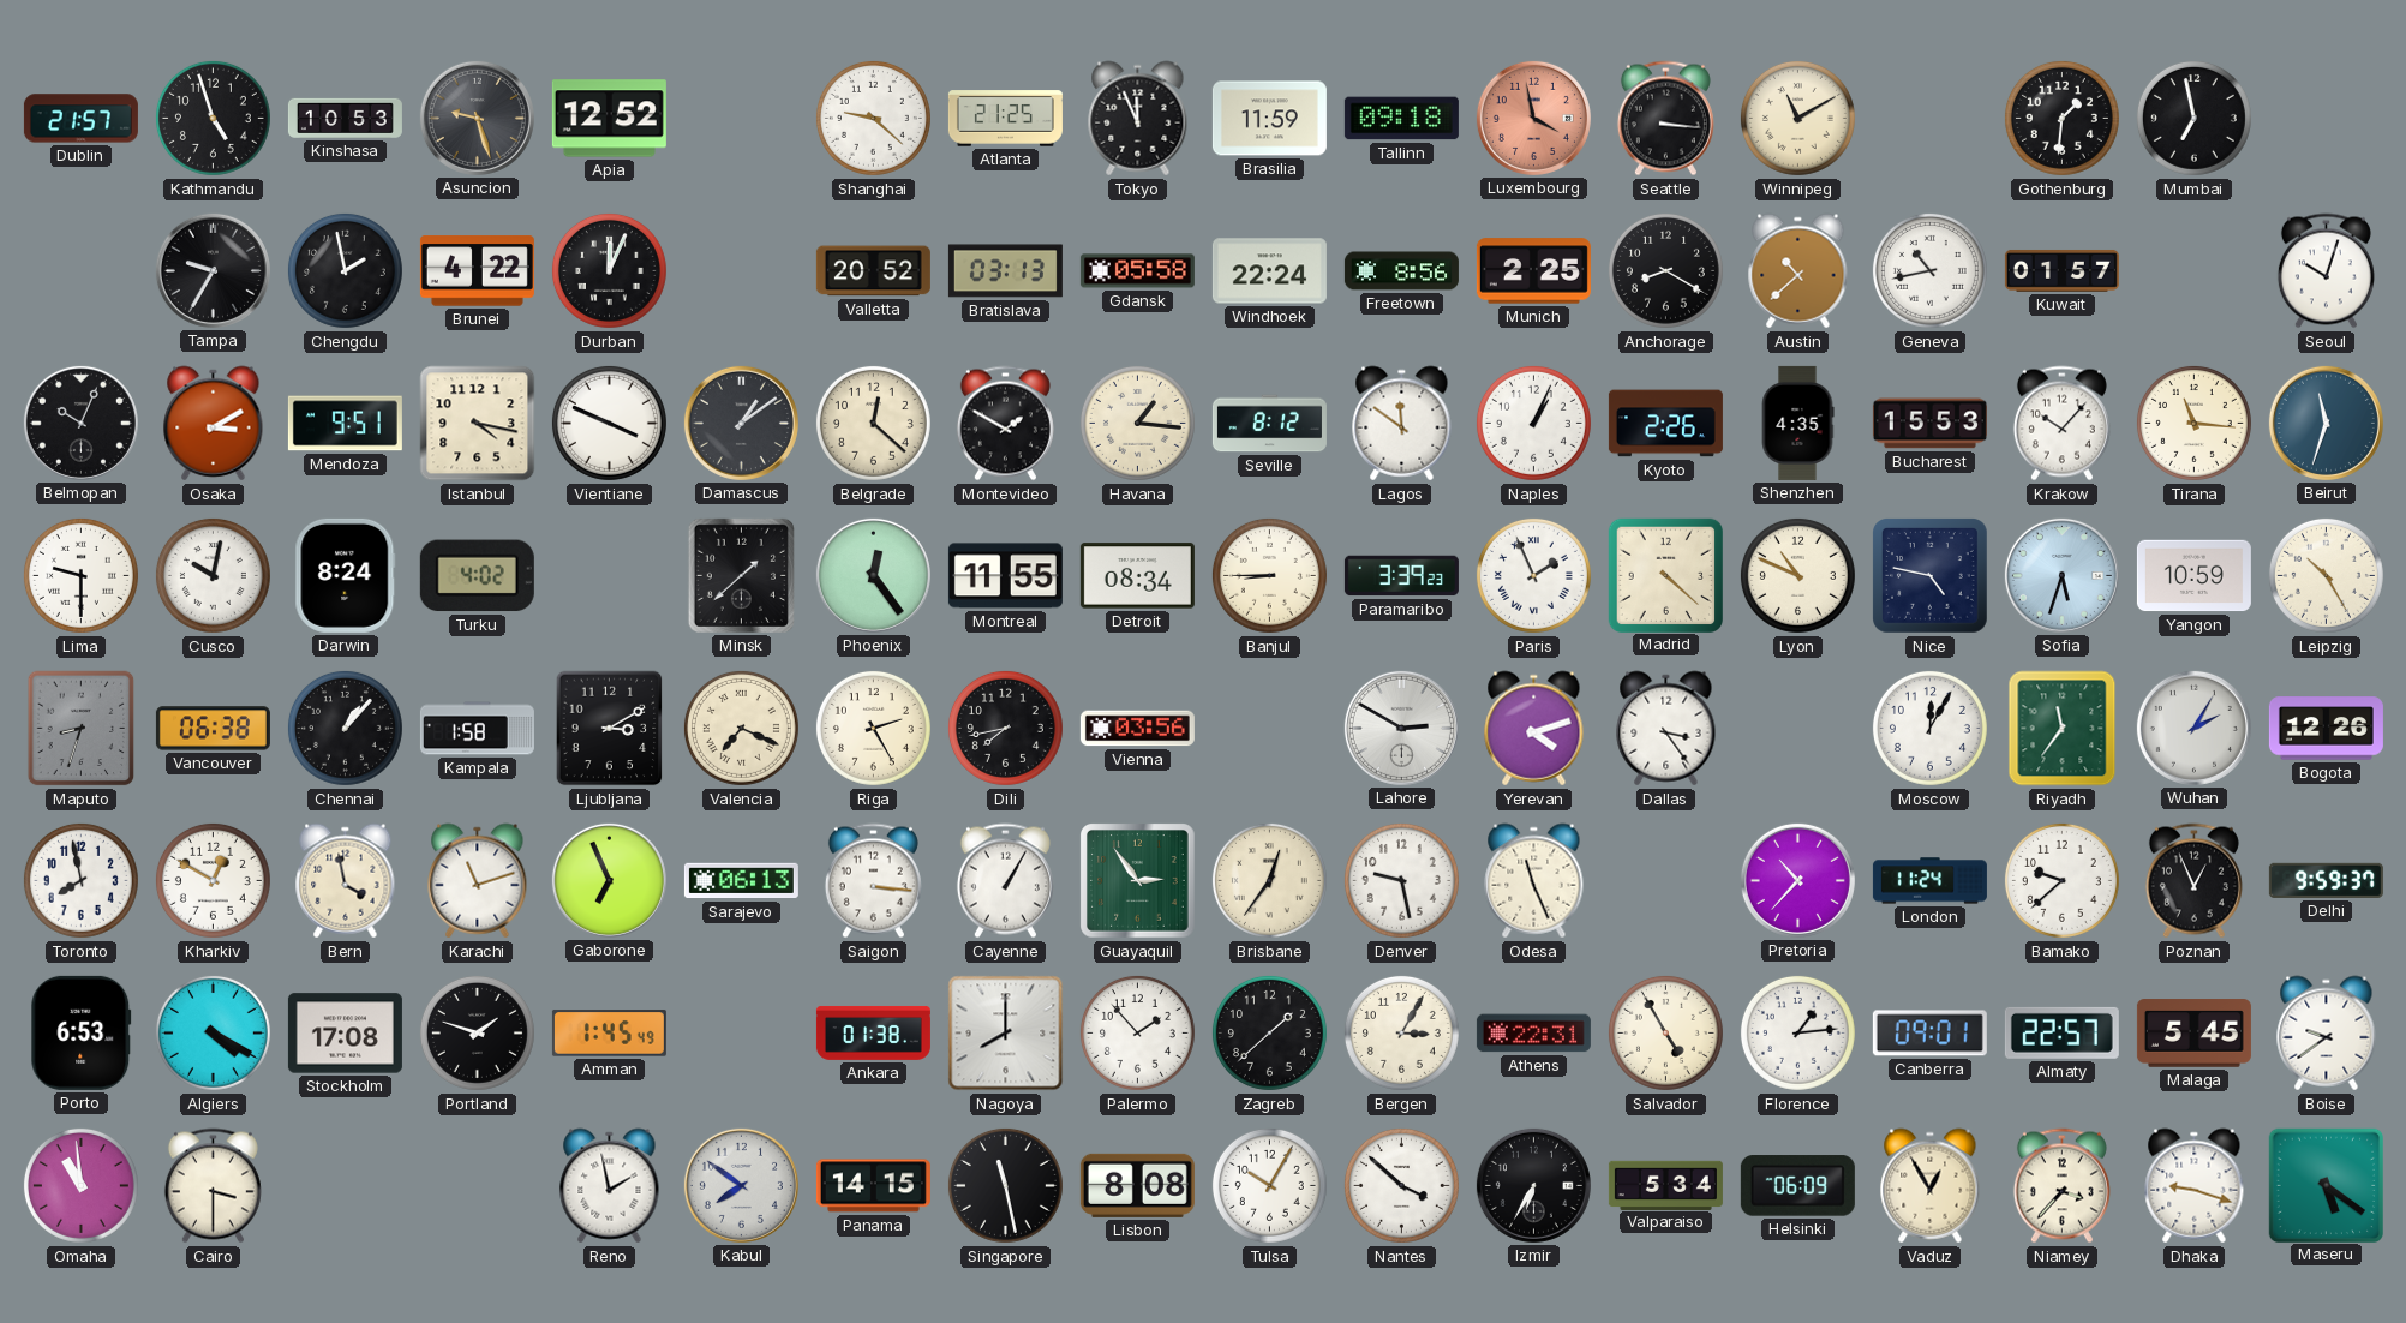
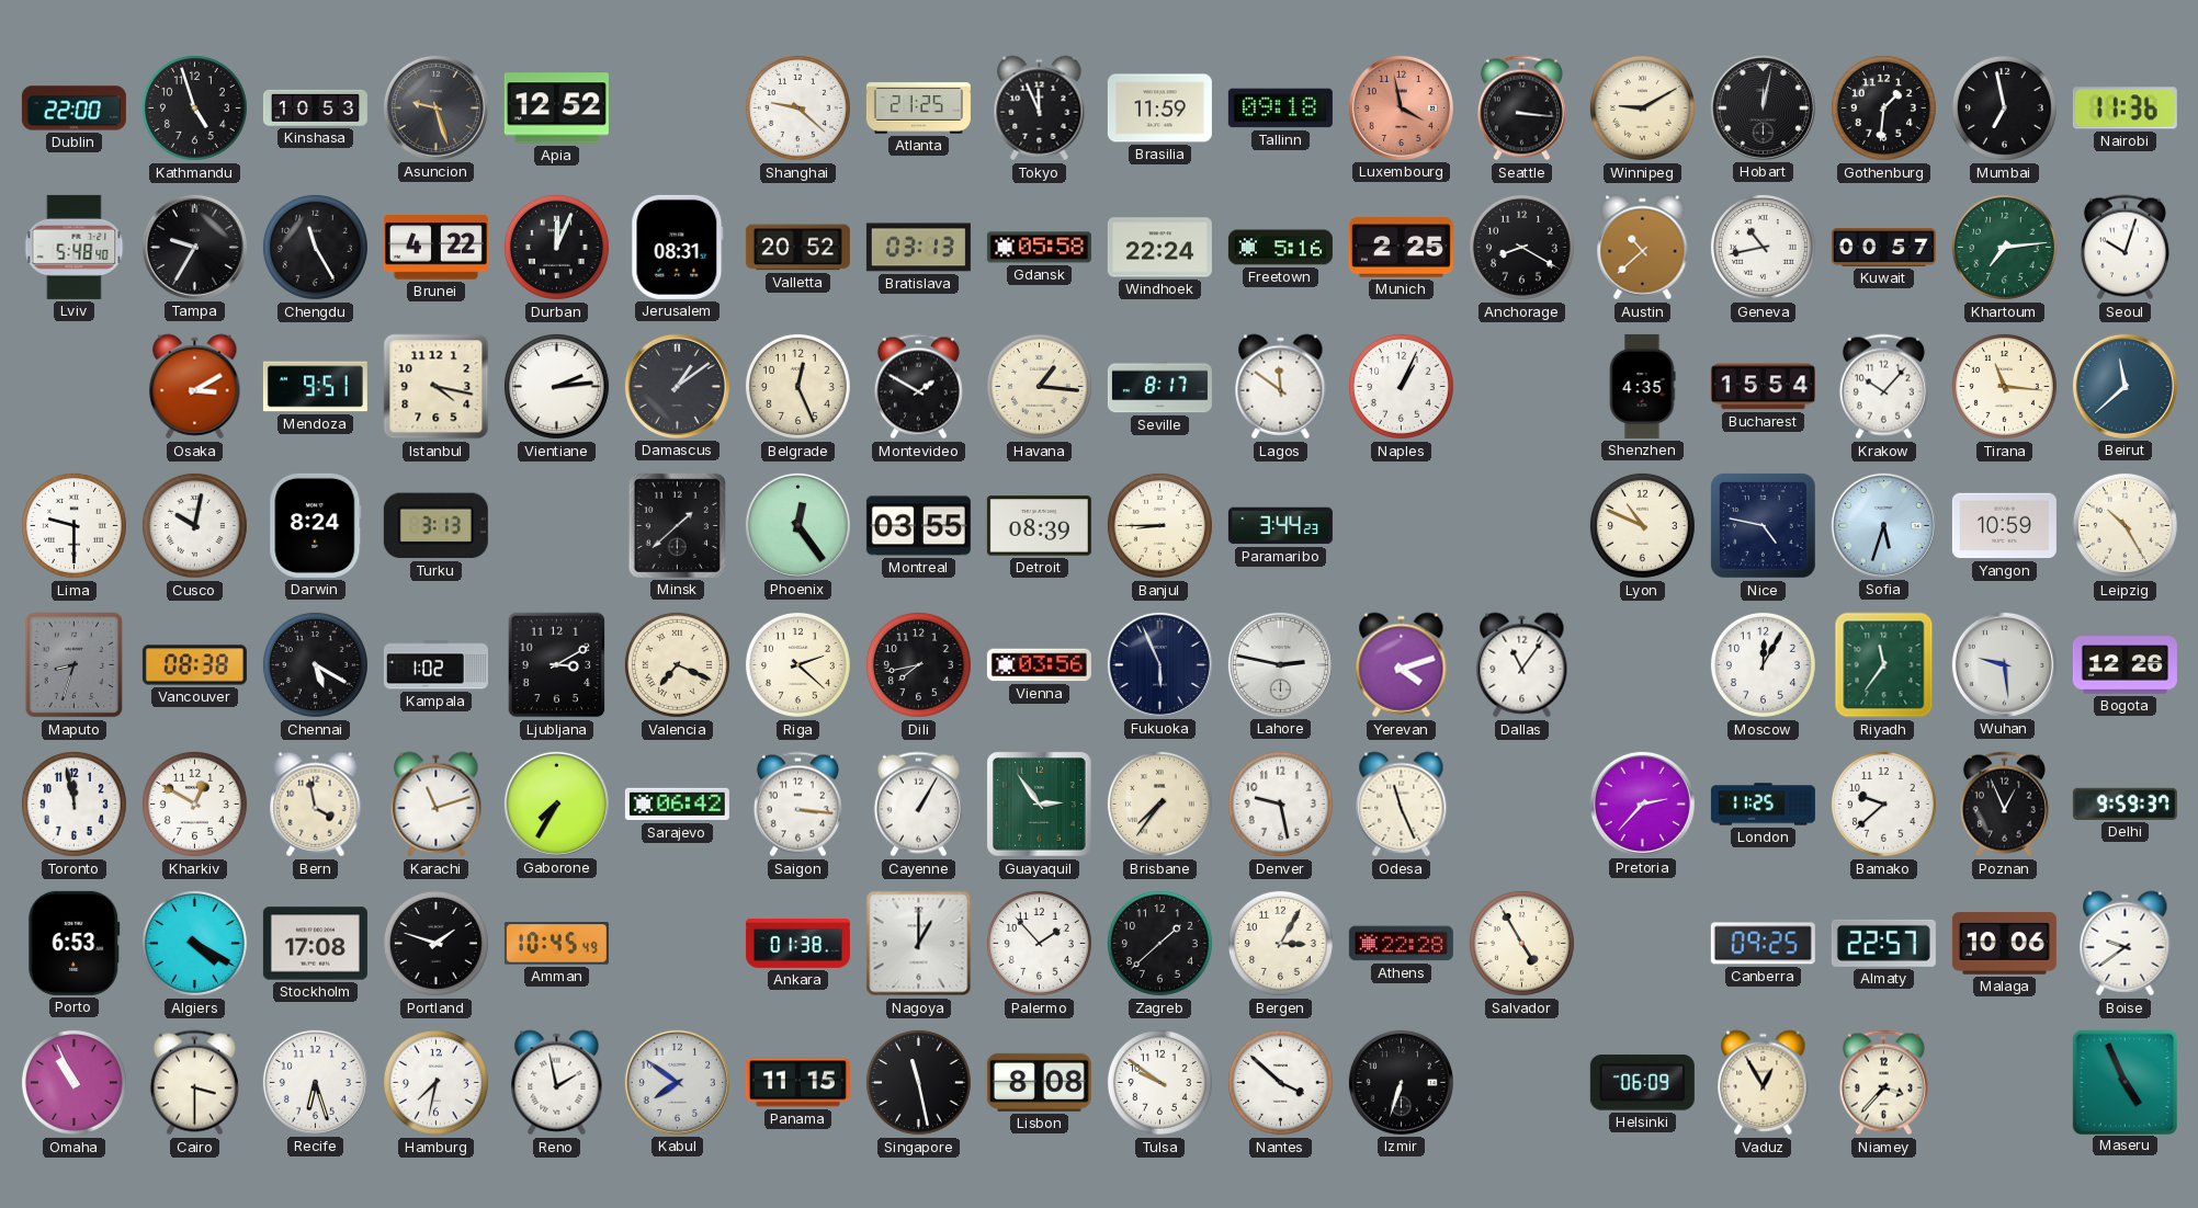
Dublin: 21:57 -> 22:00 (73, 109)
Winnipeg: 11:10 -> 9:10 (1642, 107)
Hobart: none -> 12:02 (1763, 107)
Nairobi: none -> 11:36 (2125, 109)
Lviv: none -> 5:48 (75, 247)
Chengdu: 1:58 -> 11:25 (315, 247)
Jerusalem: none -> 08:31 (678, 247)
Freetown: 8:56 -> 5:16 (1280, 248)
Kuwait: 01:57 -> 00:57 (1883, 247)
Khartoum: none -> 7:14 (2004, 247)
Belmopan: 10:04 -> none (80, 423)
Vientiane: 3:49 -> 2:14 (556, 386)
Belgrade: 12:22 -> 12:26 (797, 386)
Seville: 8:12 -> 8:17 (1159, 387)
Kyoto: 2:26 -> none (1665, 424)
Bucharest: 15:53 -> 15:54 (1763, 387)
Beirut: 11:33 -> 11:38 (2125, 386)
Turku: 4:02 -> 3:13 (435, 526)
Montreal: 11:55 -> 03:55 (918, 526)
Detroit: 08:34 -> 08:39 (1039, 526)
Paramaribo: 3:39 -> 3:44 (1280, 526)
Paris: 1:56 -> none (1533, 575)
Madrid: 4:22 -> none (1665, 575)
Vancouver: 06:38 -> 08:38 (194, 665)
Chennai: 1:07 -> 5:20 (315, 664)
Kampala: 1:58 -> 1:02 (435, 665)
Riga: 2:25 -> 2:22 (797, 664)
Fukuoka: none -> 5:56 (1159, 664)
Lahore: 2:50 -> 2:47 (1280, 664)
Dallas: 3:24 -> 11:06 (1522, 665)
Wuhan: 2:05 -> 9:29 (2004, 664)
Toronto: 7:58 -> 11:58 (73, 804)
Gaborone: 6:56 -> 7:35 (556, 804)
Sarajevo: 06:13 -> 06:42 (677, 805)
Brisbane: 12:36 -> 7:36 (1159, 804)
Pretoria: 10:37 -> 2:37 (1642, 804)
London: 11:24 -> 11:25 (1763, 805)
Amman: 1:45 -> 10:45 (556, 944)
Nagoya: 8:00 -> 1:00 (919, 944)
Athens: 22:31 -> 22:28 (1401, 944)
Florence: 1:14 -> none (1797, 1032)
Canberra: 09:01 -> 09:25 (1763, 944)
Malaga: 5:45 -> 10:06 (2004, 944)
Omaha: 10:59 -> 10:56 (73, 1082)
Recife: none -> 6:27 (315, 1082)
Hamburg: none -> 7:32 (435, 1082)
Panama: 14:15 -> 11:15 (797, 1083)
Tulsa: 10:05 -> 9:51 (1159, 1082)
Izmir: 6:35 -> 6:33 (1401, 1082)
Valparaiso: 5:34 -> none (1665, 1185)
Dhaka: 9:18 -> none (2195, 1186)
Maseru: 5:21 -> 4:56 (2125, 1082)
